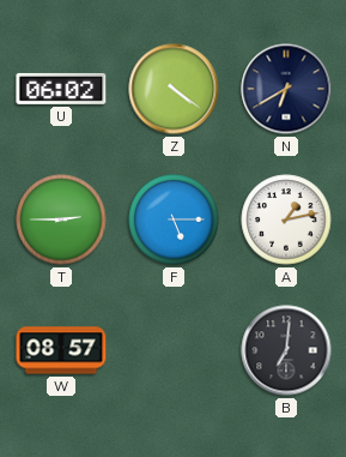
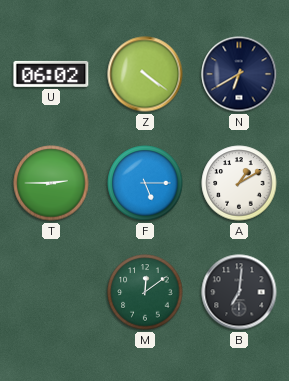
A: 1:13 -> 1:10 (239, 183)
W: 08:57 -> none (61, 350)
M: none -> 12:09 (145, 292)
